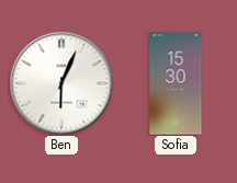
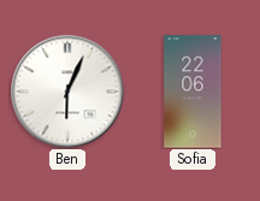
Sofia: 15:30 -> 22:06 (193, 91)
